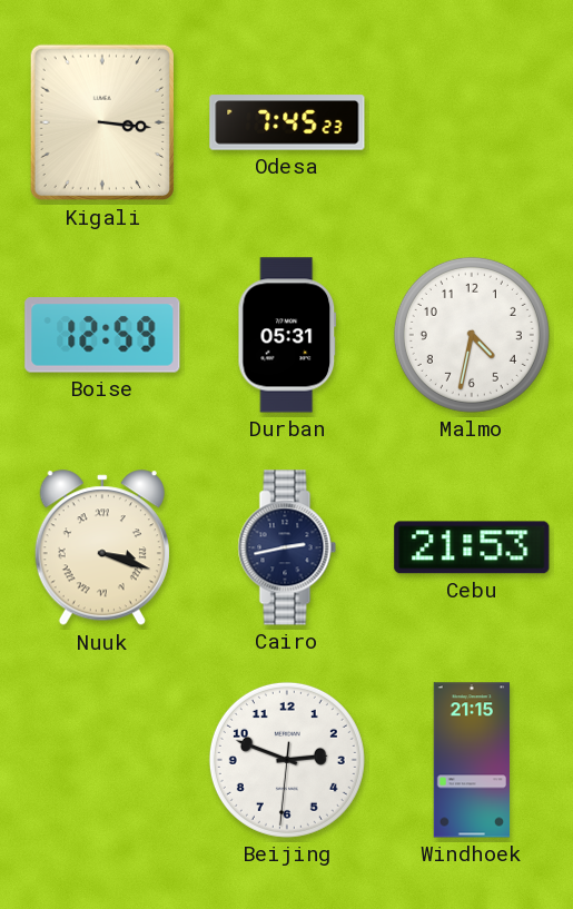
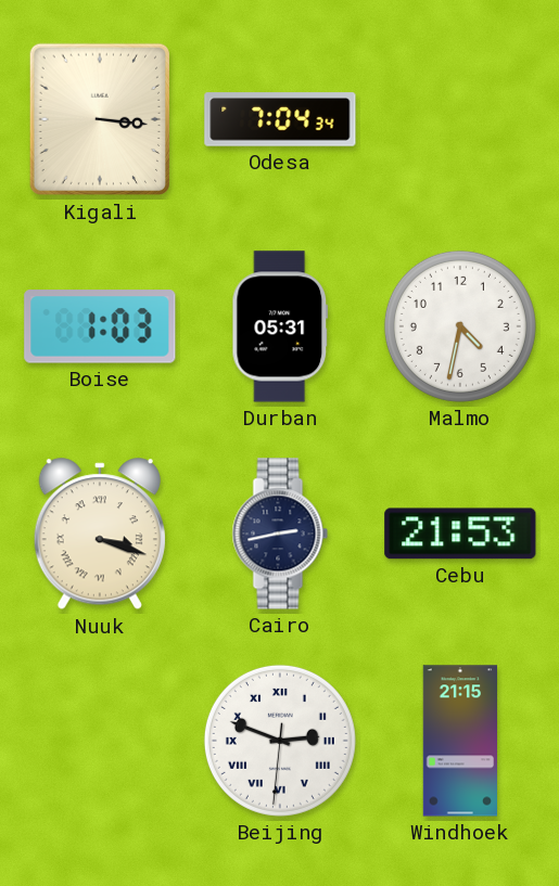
Odesa: 7:45 -> 7:04 (280, 119)
Boise: 12:59 -> 1:03 (100, 326)
Beijing numerals: Arabic -> Roman (280, 741)
